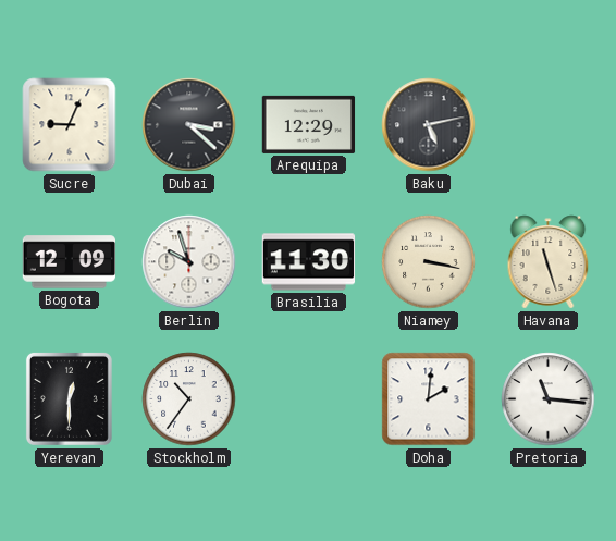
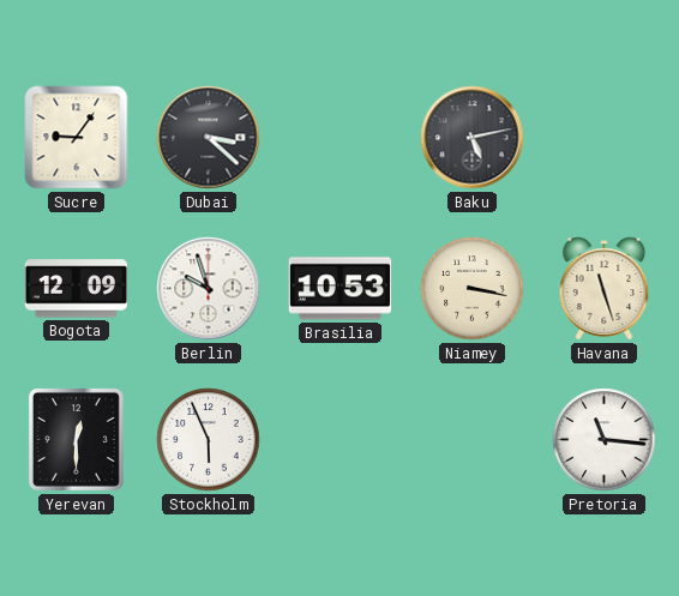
Sucre: 9:04 -> 9:06 (77, 138)
Arequipa: 12:29 -> none (309, 124)
Brasilia: 11:30 -> 10:53 (341, 289)
Stockholm: 10:36 -> 5:56 (209, 440)
Doha: 2:01 -> none (429, 399)
